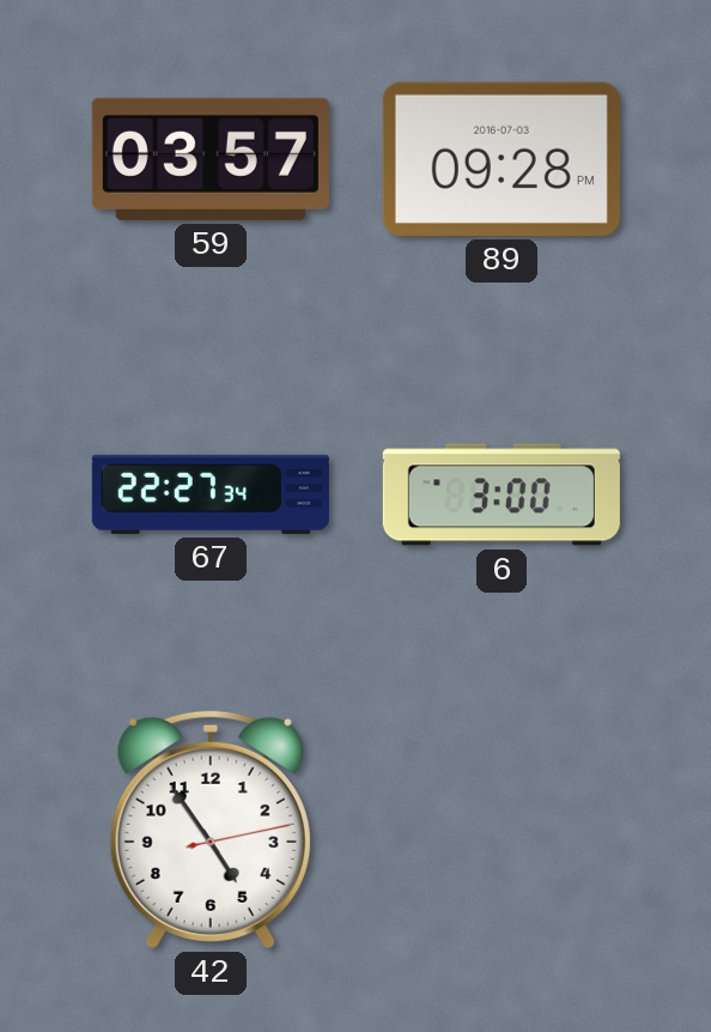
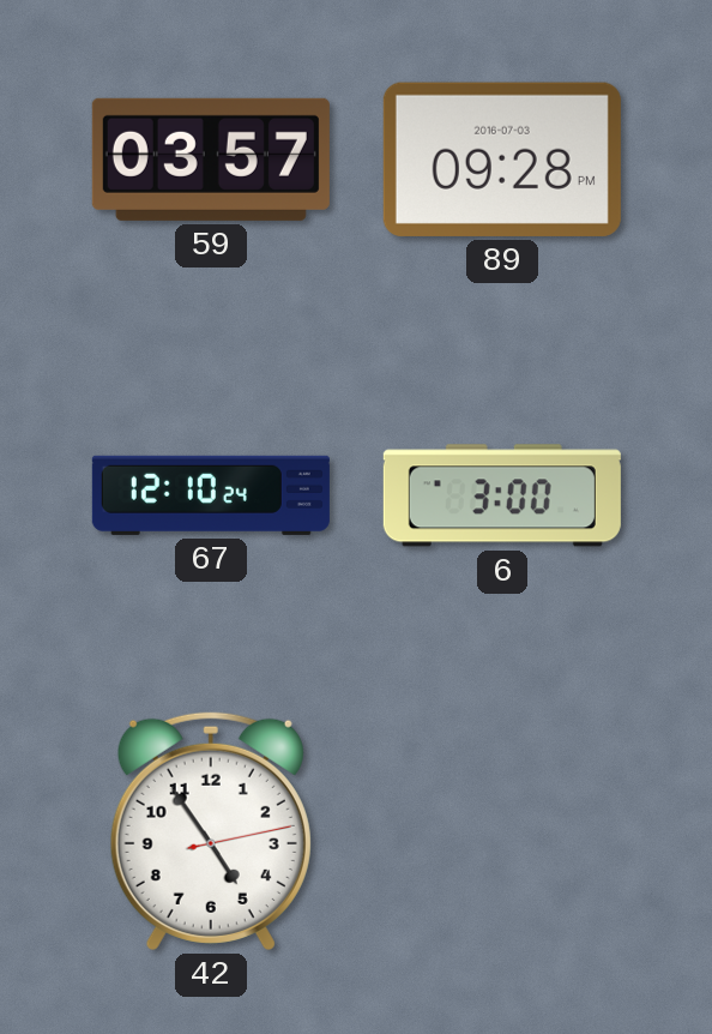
67: 22:27 -> 12:10 (211, 495)
